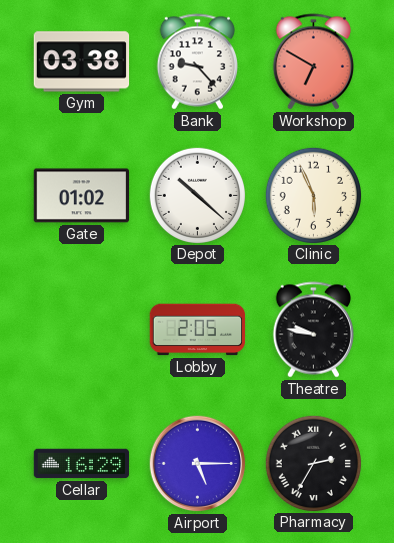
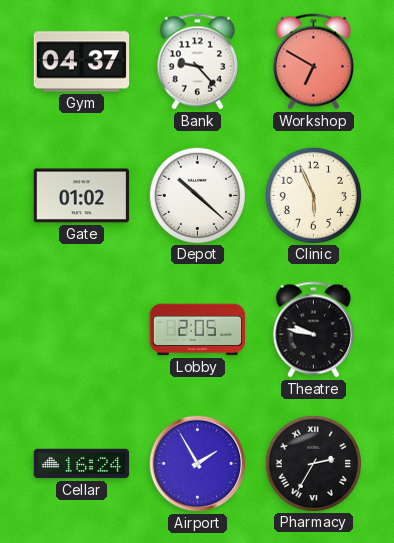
Gym: 03:38 -> 04:37 (82, 62)
Cellar: 16:29 -> 16:24 (82, 464)
Airport: 5:15 -> 1:55 (198, 464)
